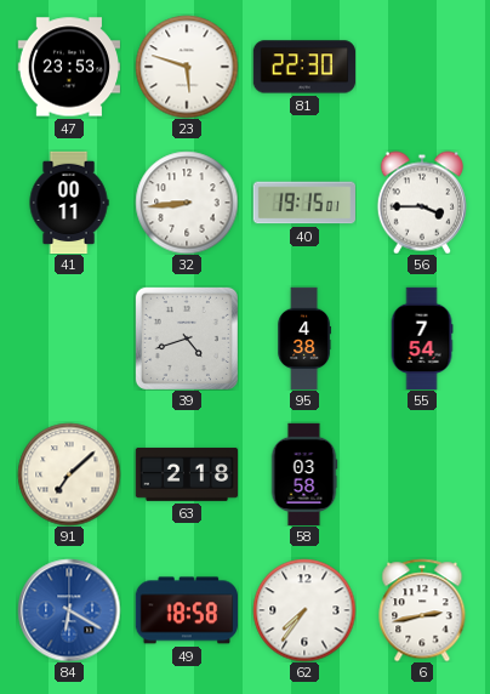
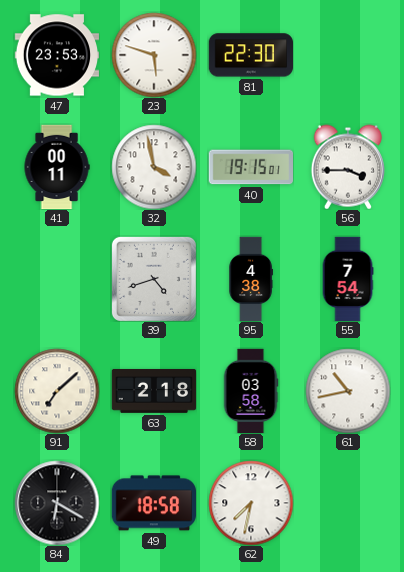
32: 8:44 -> 3:58 (154, 167)
61: none -> 10:43 (348, 391)
84 dial: blue -> black (57, 503)
62: 7:36 -> 7:32 (251, 503)
6: 2:43 -> none (422, 610)
